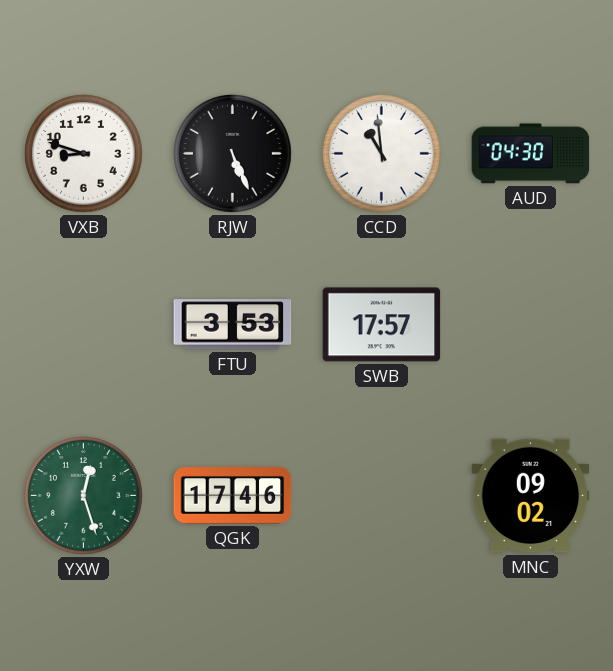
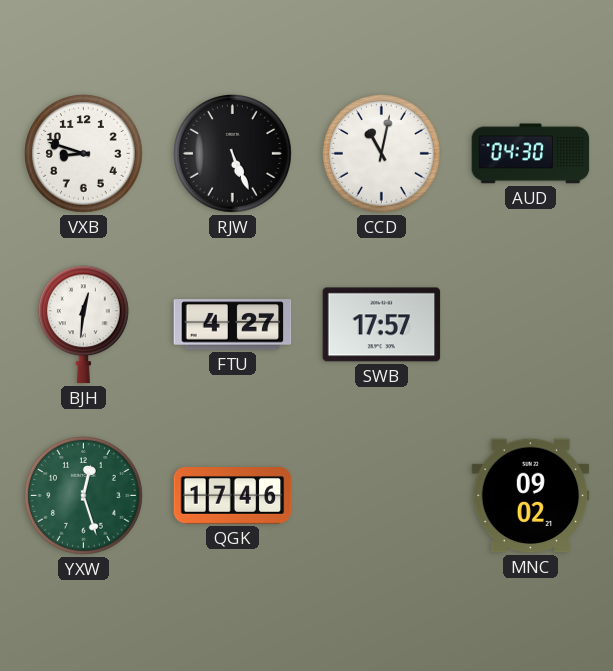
CCD: 10:59 -> 11:02 (382, 154)
BJH: none -> 12:31 (83, 325)
FTU: 3:53 -> 4:27 (233, 325)
